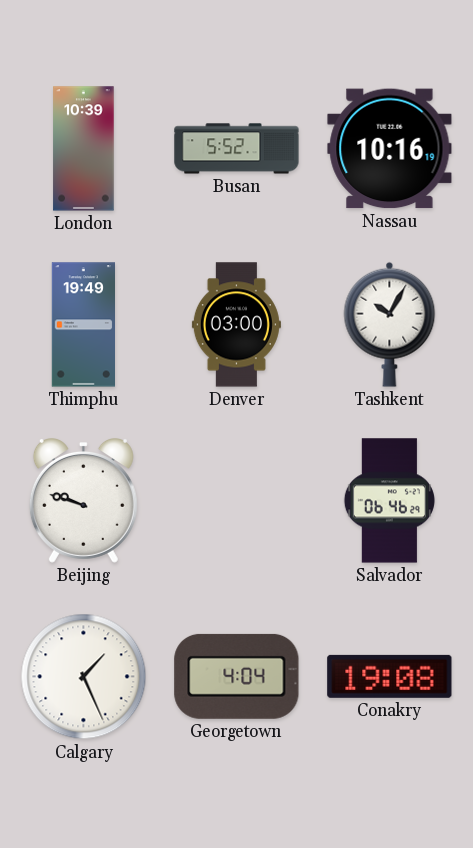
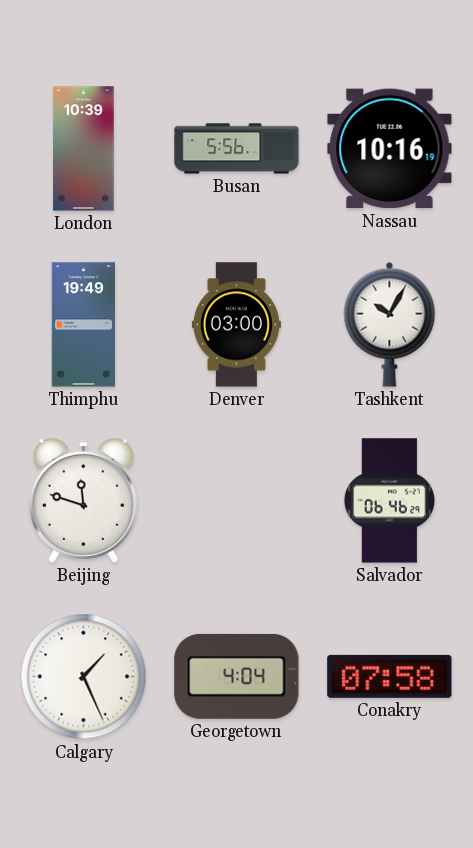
Busan: 5:52 -> 5:56 (237, 149)
Beijing: 9:48 -> 11:48 (83, 501)
Conakry: 19:08 -> 07:58 (390, 676)
